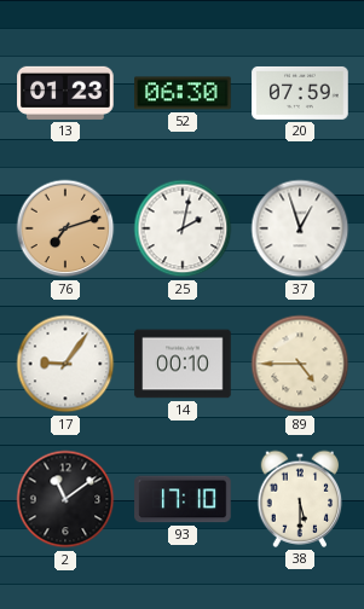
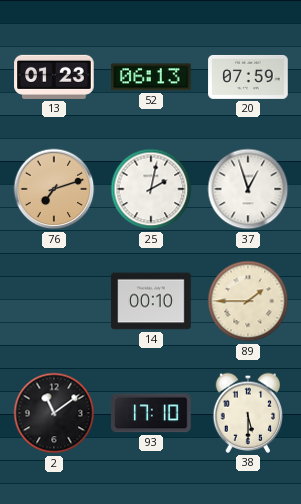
52: 06:30 -> 06:13 (151, 77)
17: 9:06 -> none (65, 364)
89: 4:45 -> 1:45 (248, 301)
